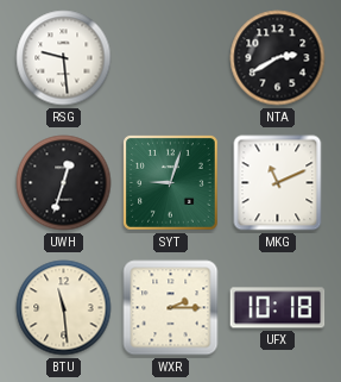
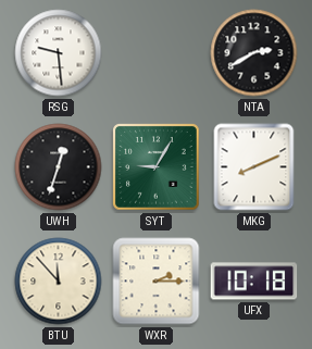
SYT: 9:03 -> 9:05 (157, 167)
MKG: 11:11 -> 8:11 (254, 167)
BTU: 11:29 -> 11:53 (59, 282)
